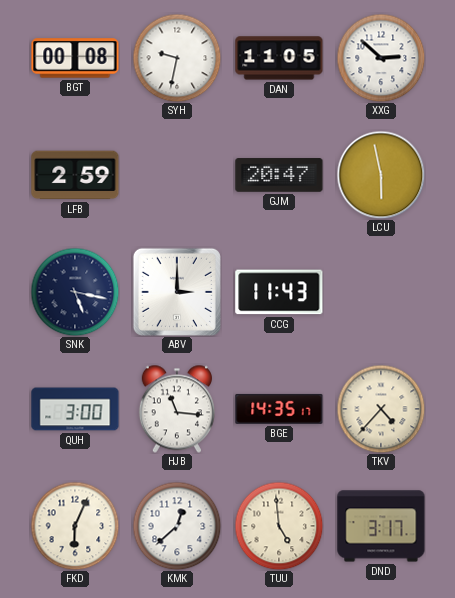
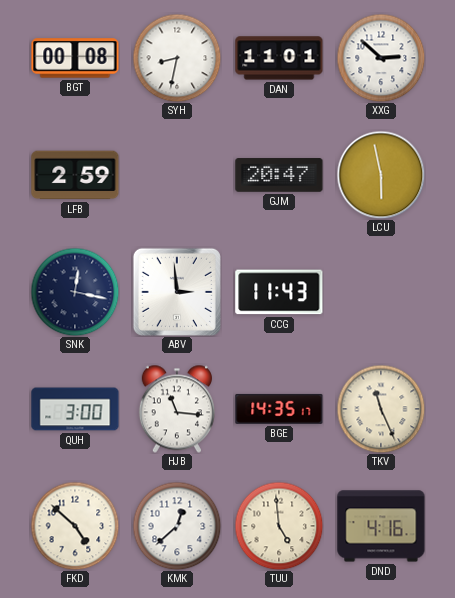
SYH: 9:32 -> 8:32 (177, 58)
DAN: 11:05 -> 11:01 (279, 58)
SNK: 5:17 -> 12:17 (75, 292)
ABV: 3:00 -> 2:59 (177, 292)
TKV: 4:37 -> 11:26 (381, 409)
FKD: 6:04 -> 4:52 (75, 526)
DND: 3:17 -> 4:16 (381, 526)
